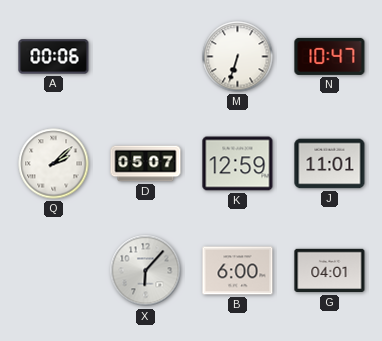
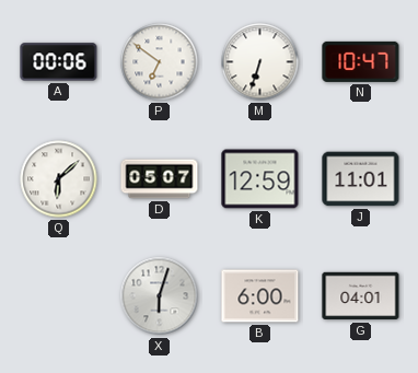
P: none -> 6:51 (160, 62)
Q: 2:08 -> 6:08 (59, 179)
X: 6:07 -> 6:03 (160, 296)
